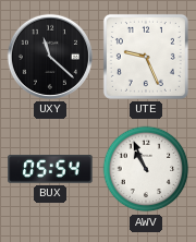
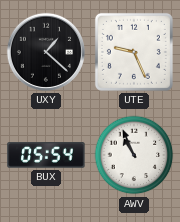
UXY: 11:22 -> 1:22 (46, 52)
